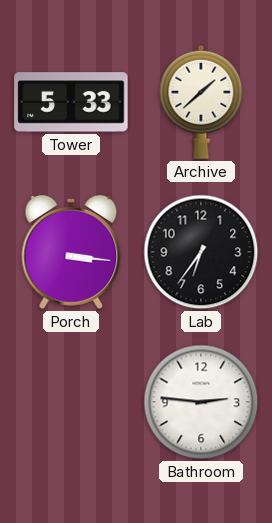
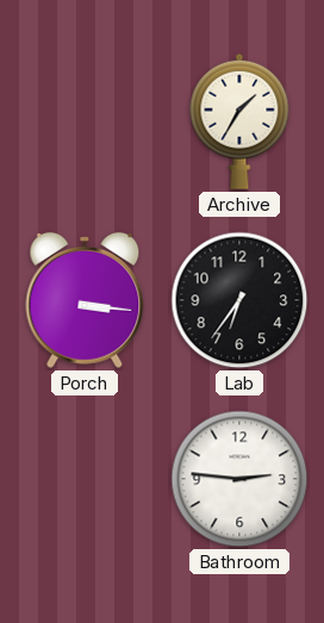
Tower: 5:33 -> none (71, 102)
Archive: 1:38 -> 1:35 (239, 122)
